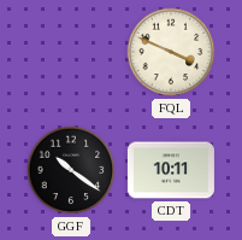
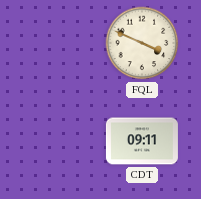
GGF: 10:21 -> none (71, 170)
CDT: 10:11 -> 09:11 (142, 141)
